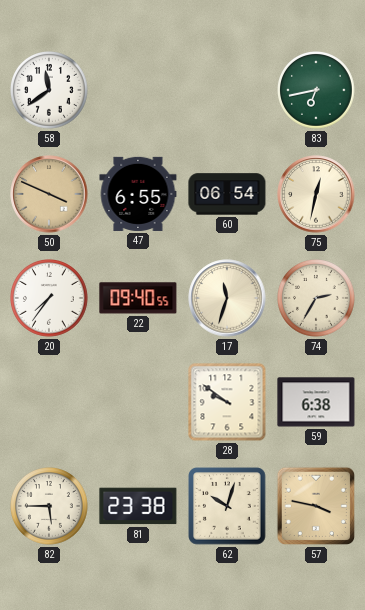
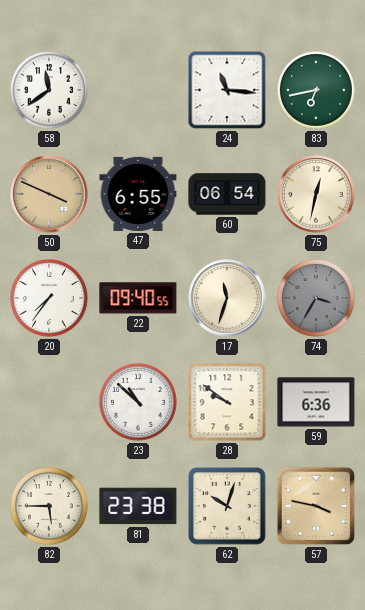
24: none -> 11:16 (227, 90)
74: 2:35 -> 3:35 (317, 299)
74 dial: cream -> grey (317, 299)
23: none -> 10:52 (139, 403)
59: 6:38 -> 6:36 (316, 402)
